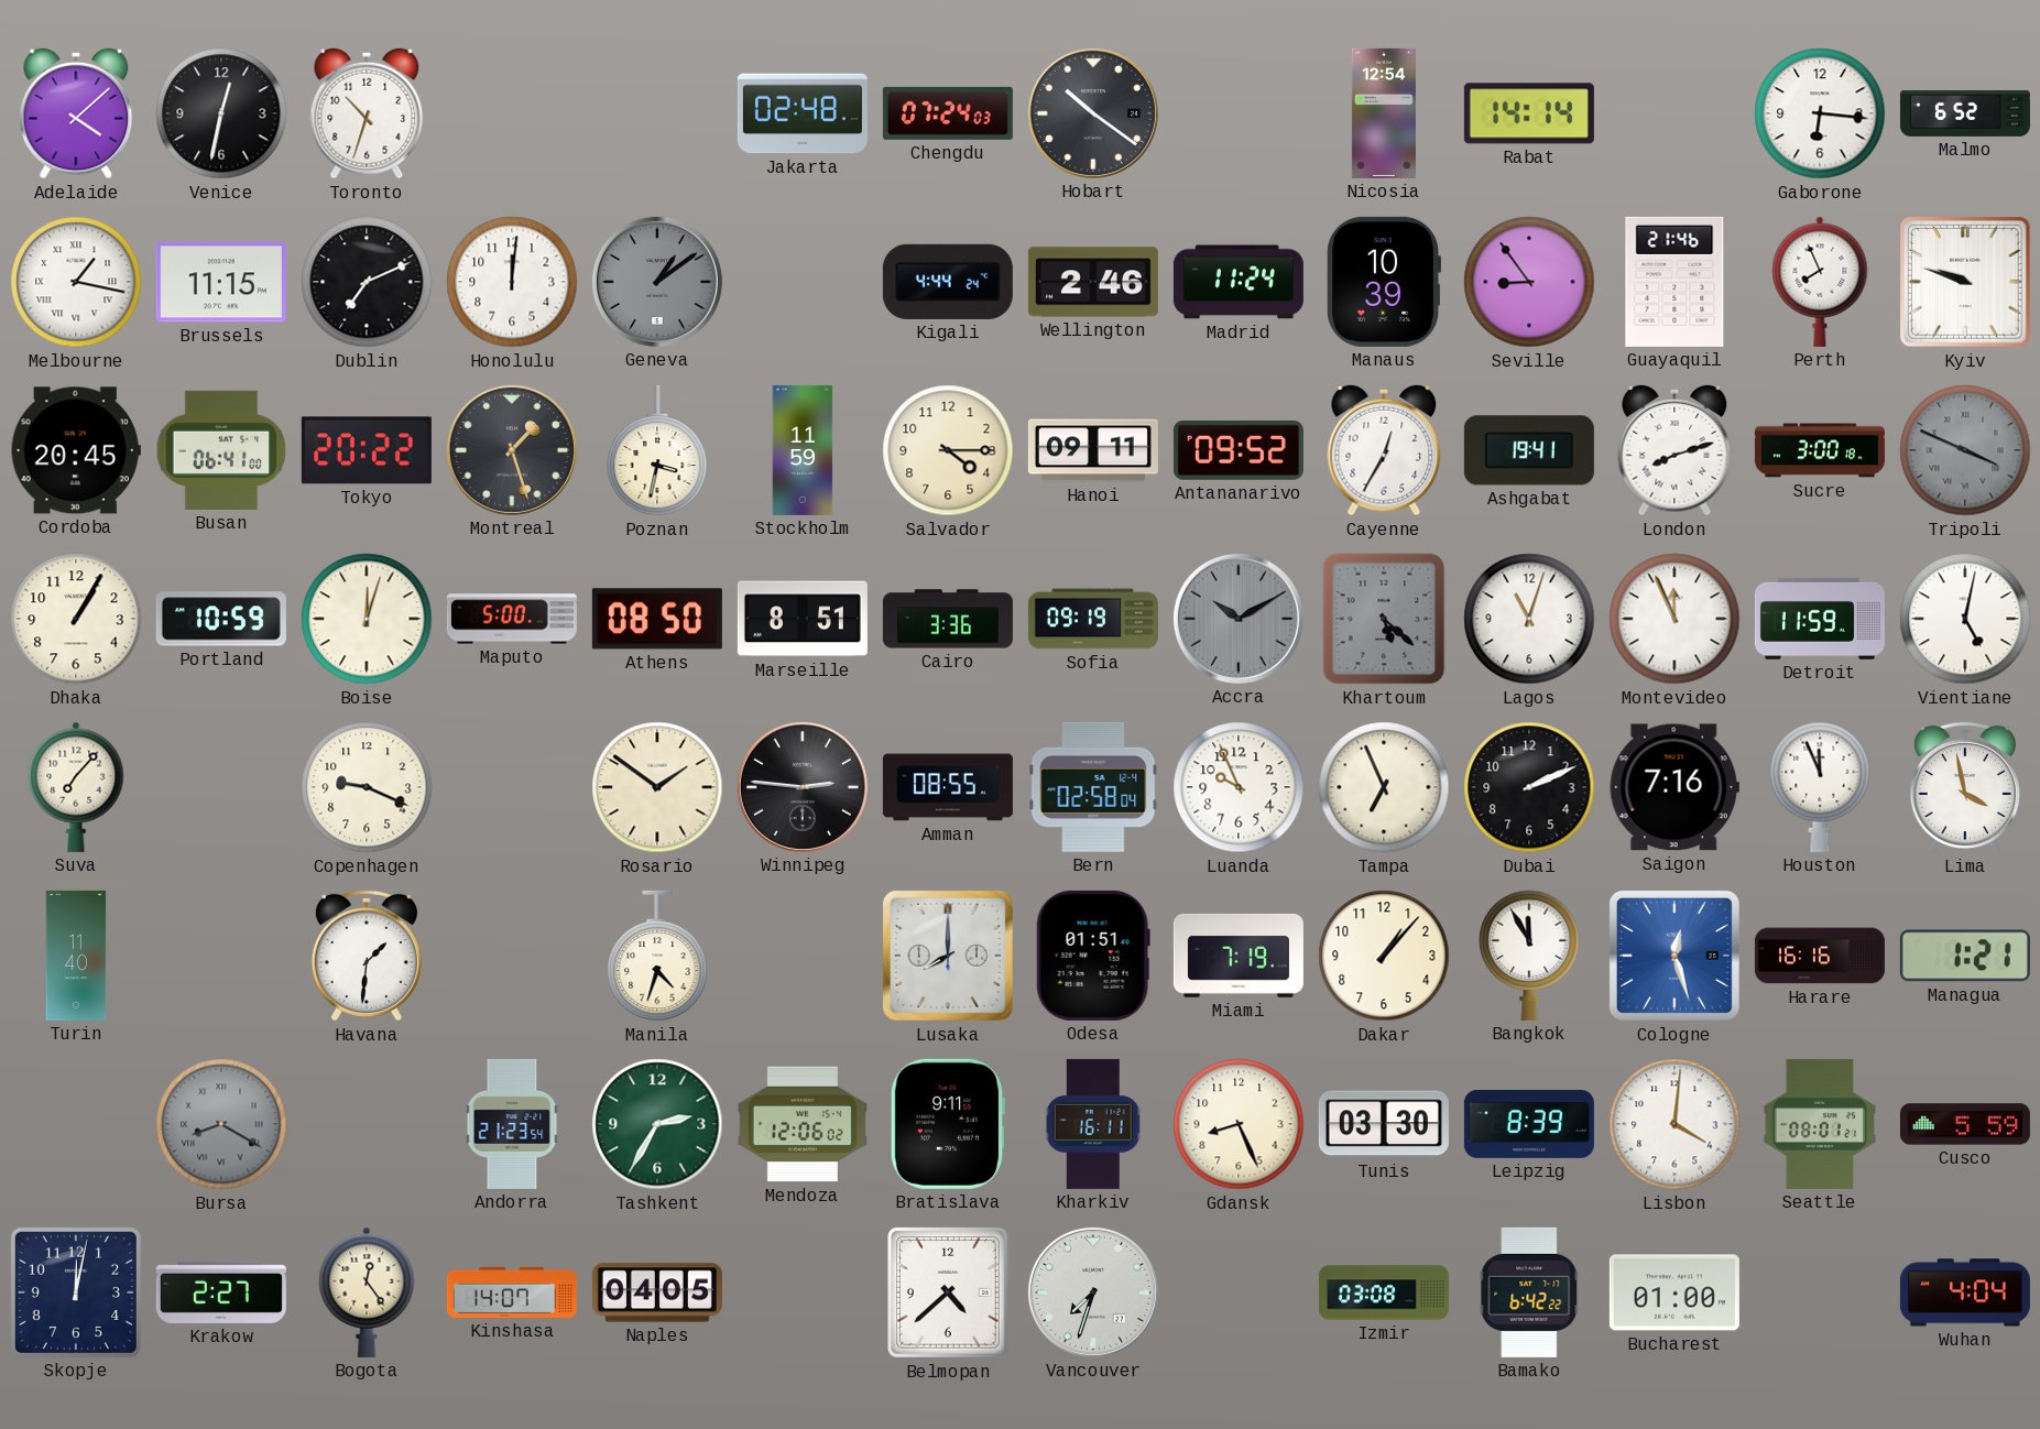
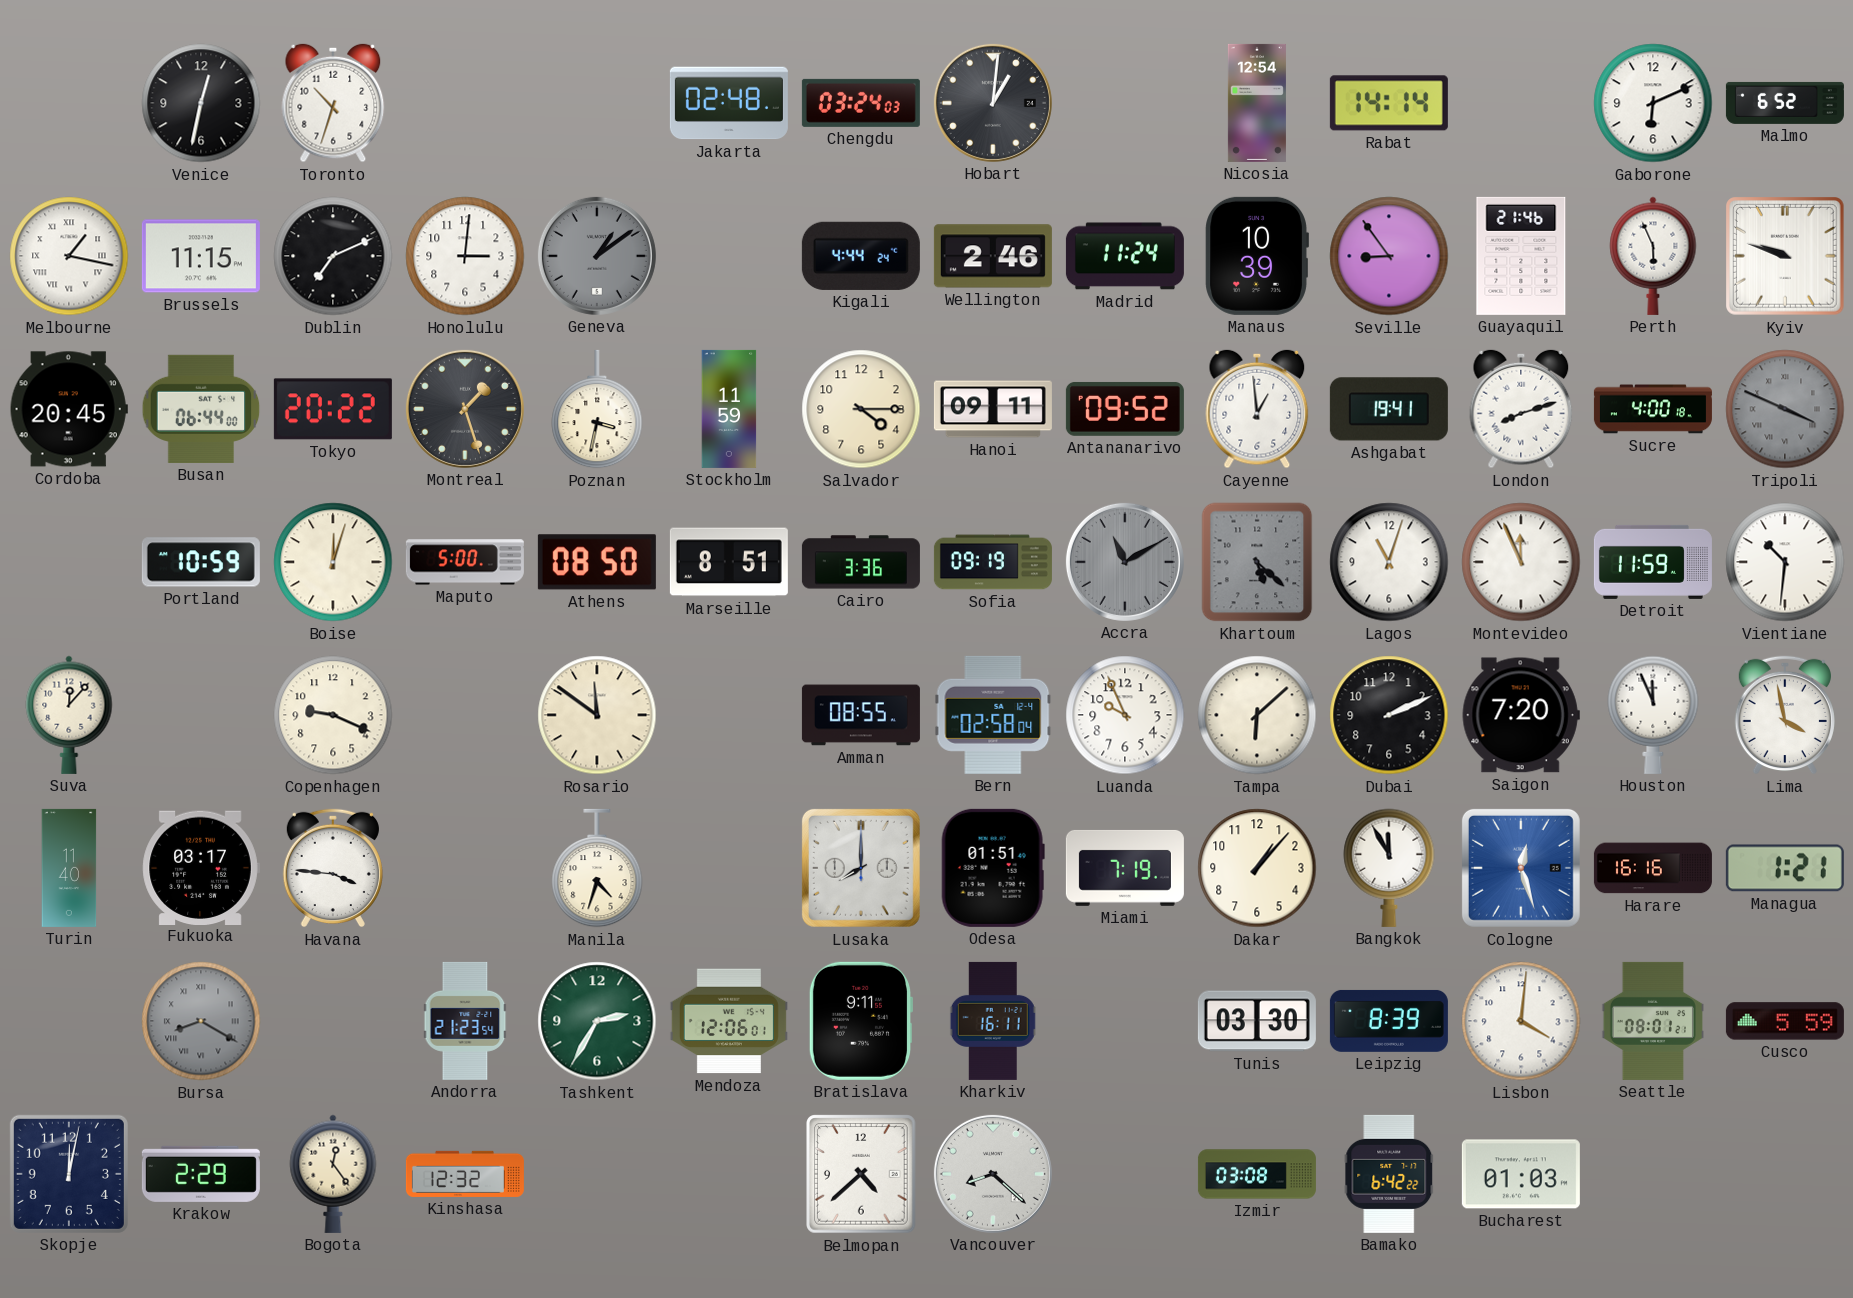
Adelaide: 4:08 -> none (76, 113)
Chengdu: 07:24 -> 03:24 (861, 103)
Hobart: 10:21 -> 1:01 (993, 103)
Gaborone: 6:16 -> 6:11 (1653, 103)
Honolulu: 12:01 -> 3:01 (465, 256)
Perth: 7:56 -> 5:56 (1653, 256)
Busan: 06:41 -> 06:44 (201, 409)
Cayenne: 12:35 -> 12:59 (1257, 409)
Sucre: 3:00 -> 4:00 (1653, 409)
Dhaka: 1:05 -> none (76, 619)
Accra: 10:10 -> 11:10 (1125, 562)
Vientiane: 5:02 -> 10:31 (1785, 562)
Suva: 7:07 -> 12:07 (69, 715)
Rosario: 1:51 -> 11:51 (597, 715)
Winnipeg: 2:46 -> none (803, 787)
Tampa: 6:56 -> 6:08 (1257, 715)
Saigon: 7:16 -> 7:20 (1521, 715)
Fukuoka: none -> 03:17 (201, 867)
Havana: 1:31 -> 3:46 (333, 868)
Mendoza: 12:06:02 -> 12:06:01 (729, 1021)
Gdansk: 8:26 -> none (1239, 1124)
Krakow: 2:27 -> 2:29 (201, 1174)
Kinshasa: 14:07 -> 12:32 (465, 1174)
Naples: 04:05 -> none (657, 1292)
Vancouver: 7:33 -> 8:22 (993, 1174)
Bucharest: 01:00 -> 01:03 (1521, 1174)
Wuhan: 4:04 -> none (1965, 1292)
